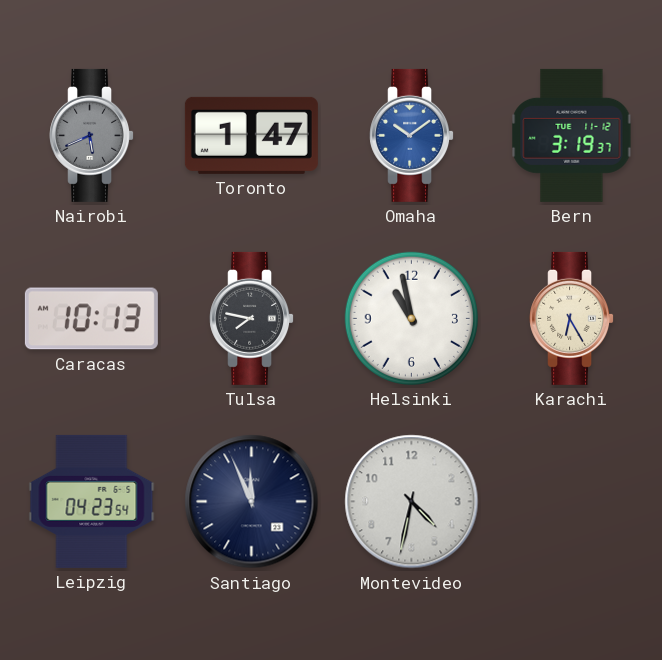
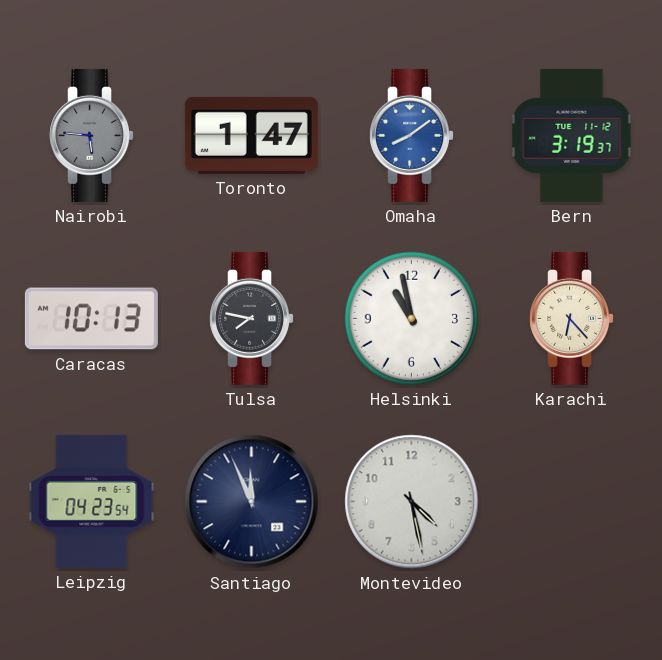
Nairobi: 5:41 -> 5:46 (92, 135)
Omaha: 10:09 -> 8:09 (412, 135)
Karachi: 6:25 -> 6:23 (572, 318)
Montevideo: 4:32 -> 4:28 (412, 502)
